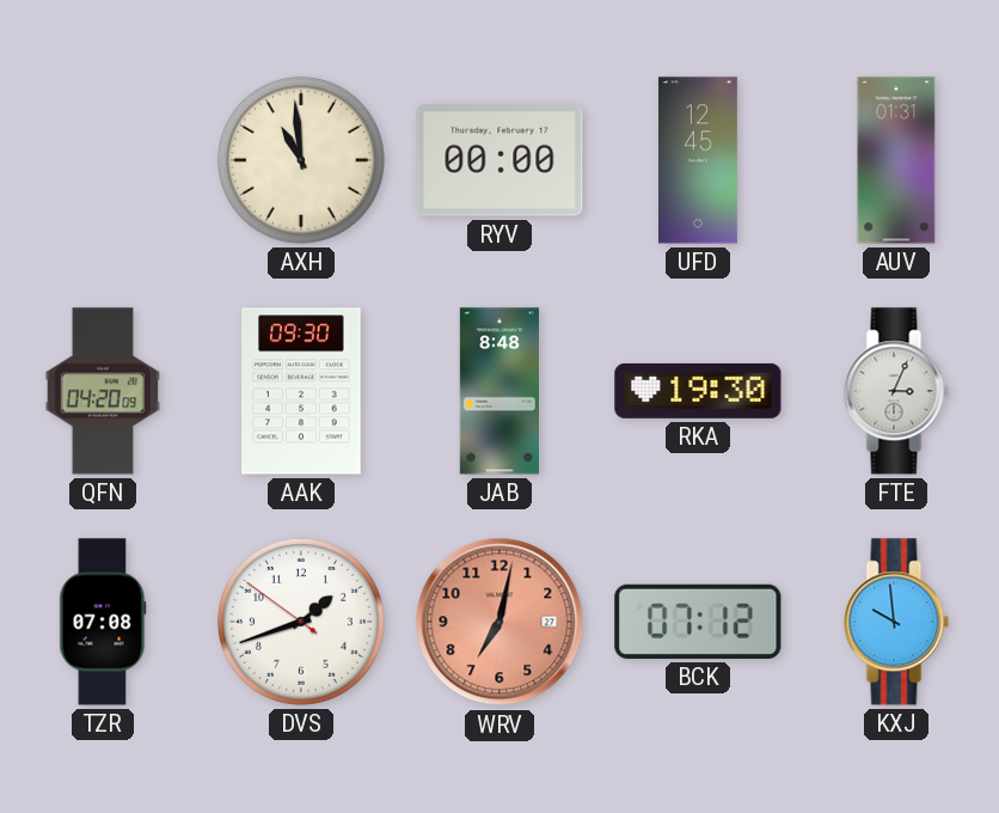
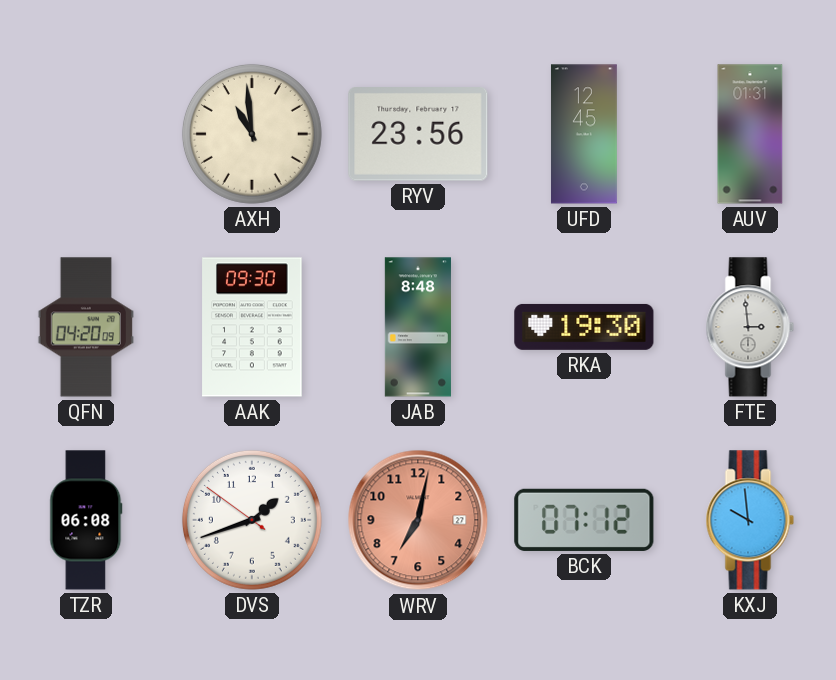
RYV: 00:00 -> 23:56 (418, 135)
FTE: 3:04 -> 2:59 (750, 327)
TZR: 07:08 -> 06:08 (86, 520)
